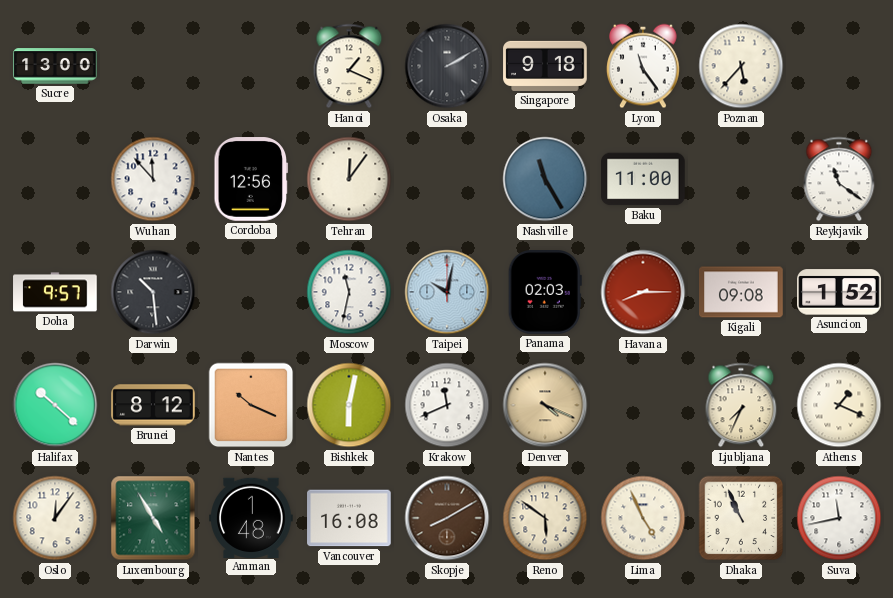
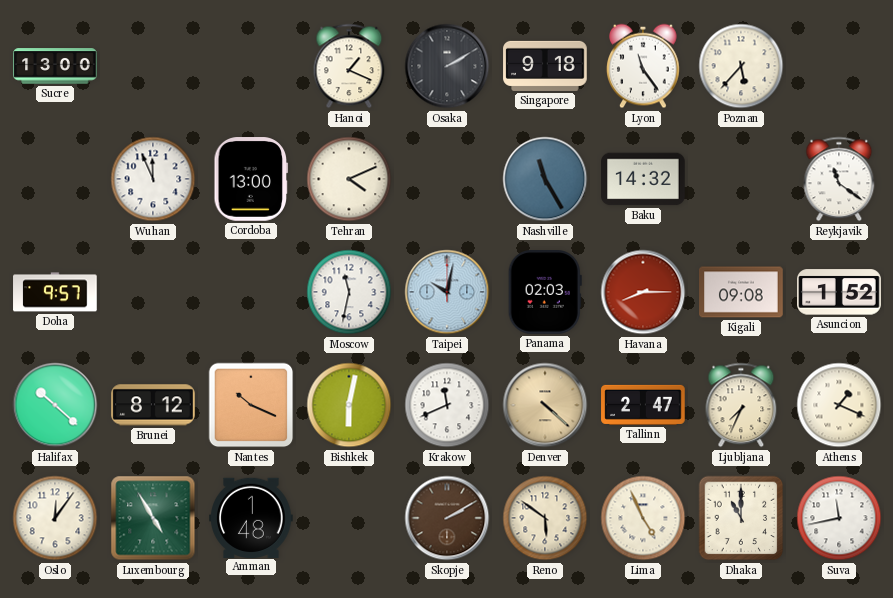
Wuhan: 11:53 -> 11:56 (153, 179)
Cordoba: 12:56 -> 13:00 (251, 179)
Tehran: 12:06 -> 4:11 (349, 179)
Baku: 11:00 -> 14:32 (643, 179)
Darwin: 10:29 -> none (153, 292)
Denver: 4:19 -> 4:22 (545, 405)
Tallinn: none -> 2:47 (643, 405)
Vancouver: 16:08 -> none (349, 518)
Skopje: 8:10 -> 2:10 (447, 518)
Dhaka: 10:56 -> 11:00 (741, 518)
